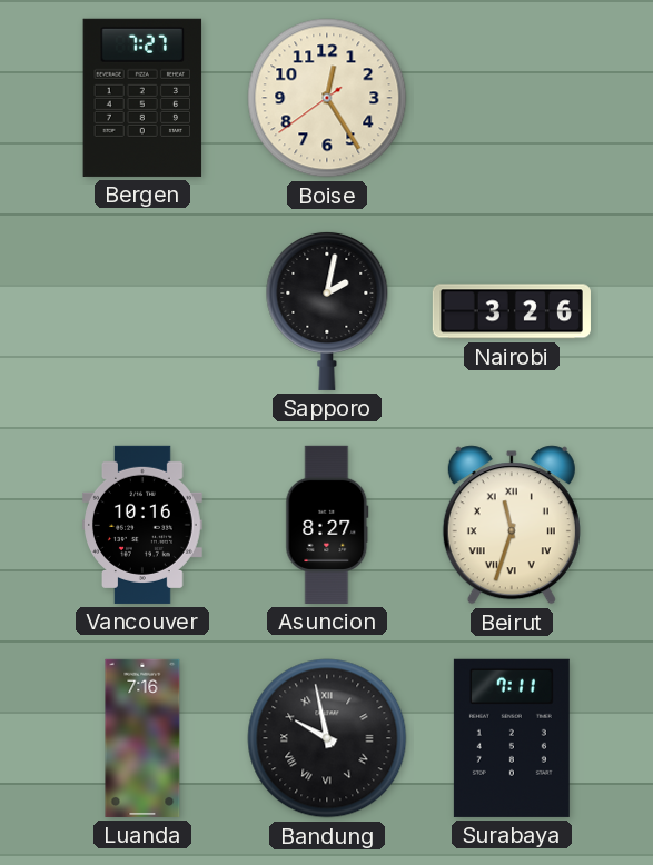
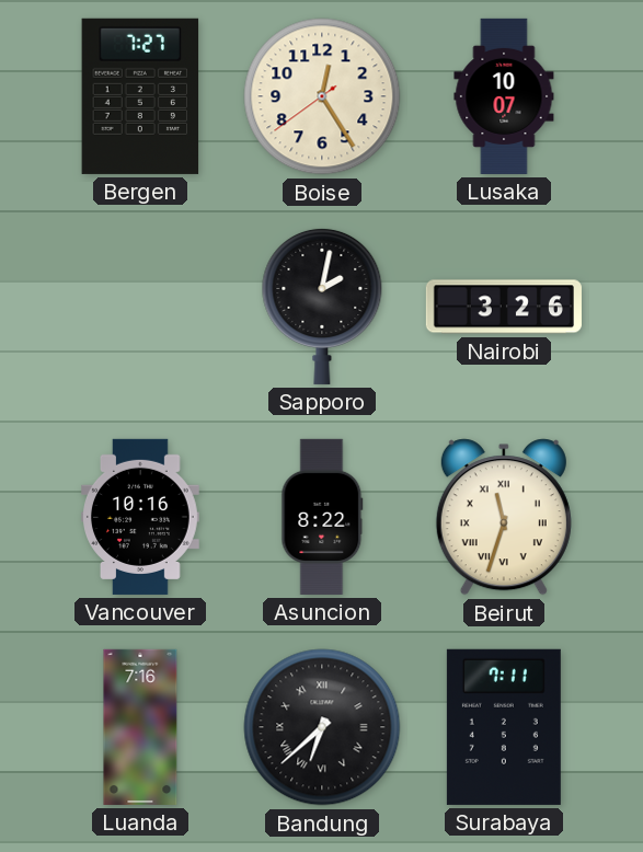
Lusaka: none -> 10:07 (504, 96)
Asuncion: 8:27 -> 8:22 (322, 517)
Bandung: 9:58 -> 6:38 (322, 727)
